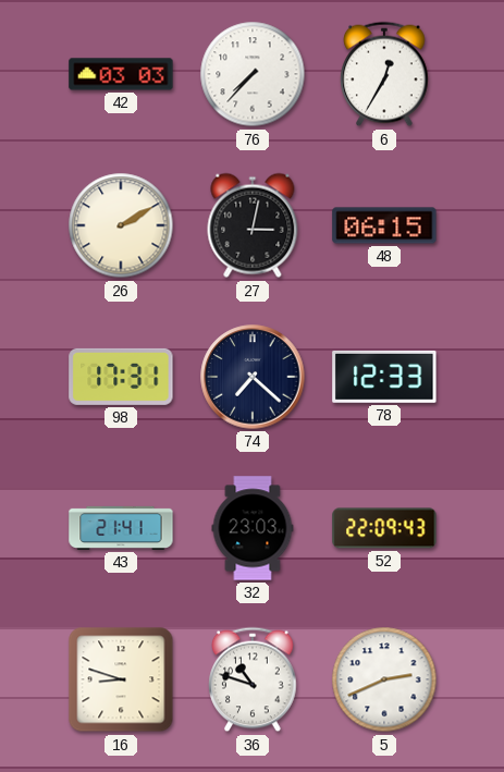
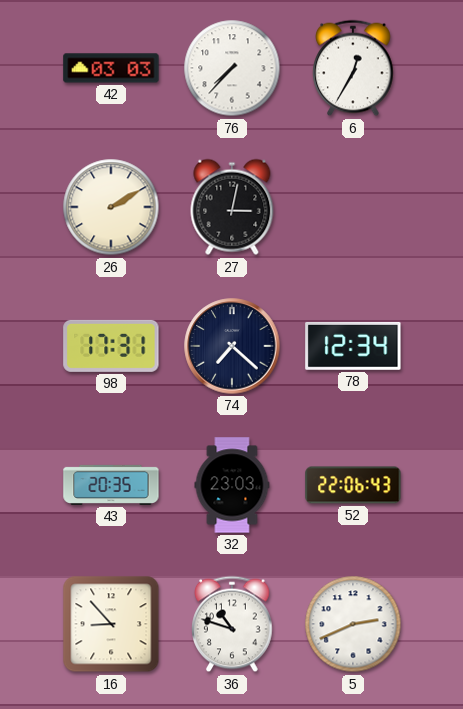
48: 06:15 -> none (384, 225)
78: 12:33 -> 12:34 (353, 346)
43: 21:41 -> 20:35 (111, 485)
52: 22:09 -> 22:06 (353, 485)
16: 8:48 -> 8:53 (111, 624)
